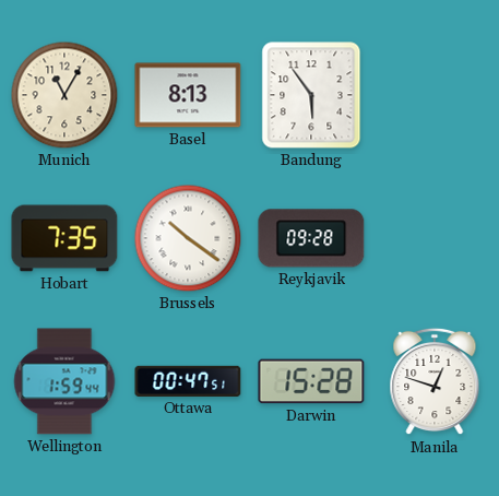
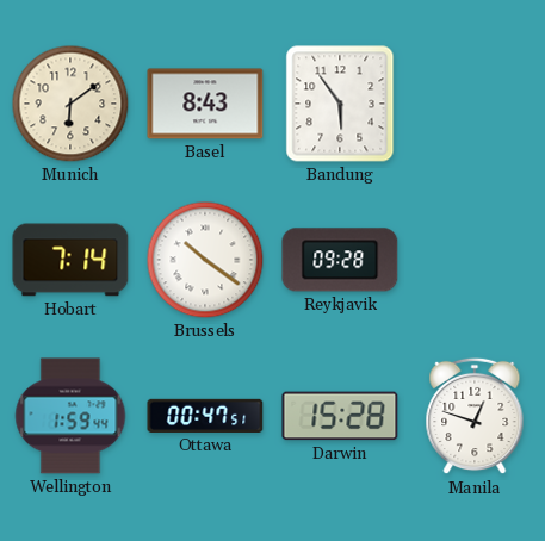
Munich: 11:05 -> 6:09 (70, 104)
Basel: 8:13 -> 8:43 (205, 104)
Hobart: 7:35 -> 7:14 (70, 260)
